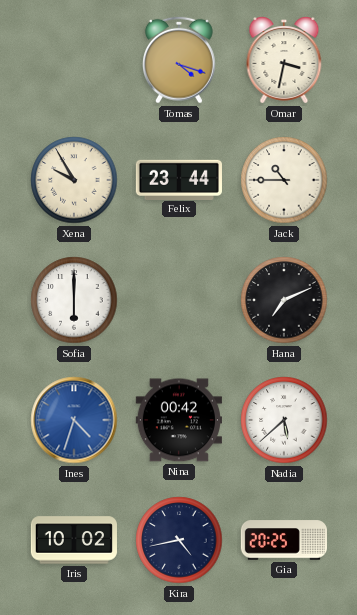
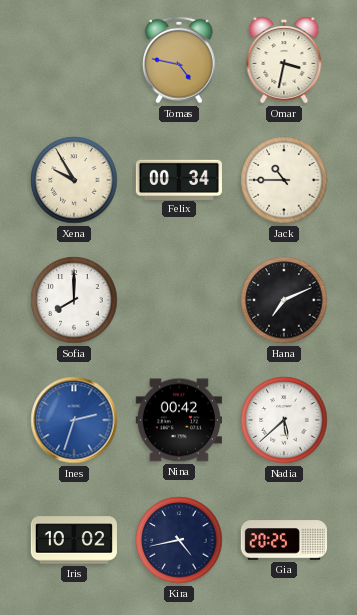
Tomas: 4:18 -> 4:47 (180, 60)
Felix: 23:44 -> 00:34 (179, 179)
Sofia: 6:00 -> 8:00 (74, 300)
Ines: 4:33 -> 2:33 (74, 420)
